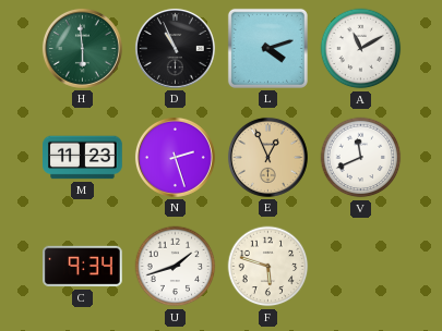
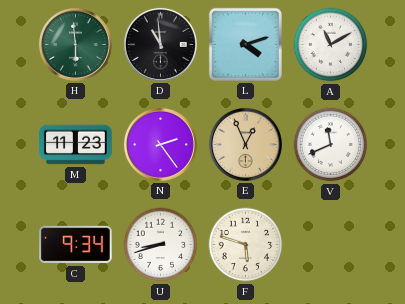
D: 10:56 -> 10:59 (160, 44)
N: 2:27 -> 2:24 (160, 144)
U: 1:42 -> 8:42 (161, 245)
